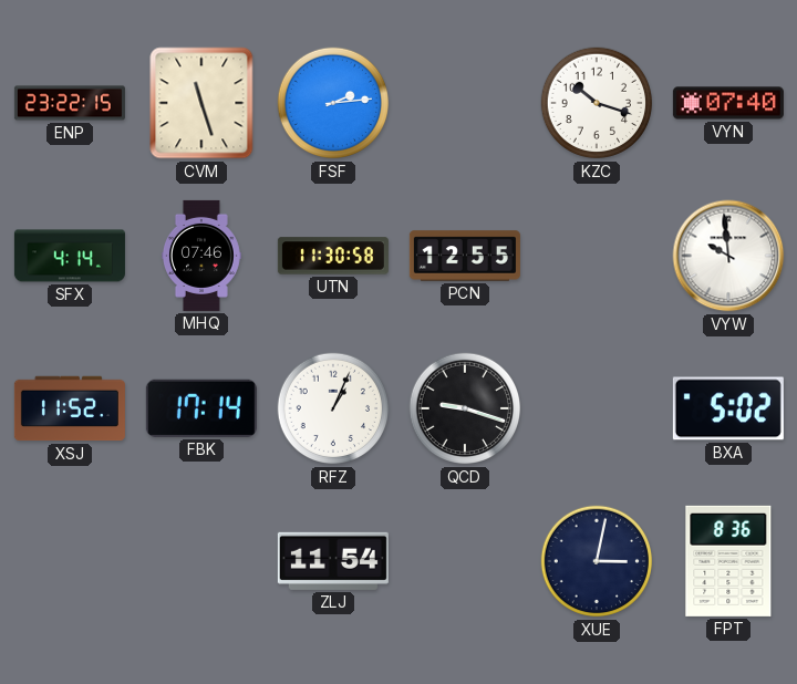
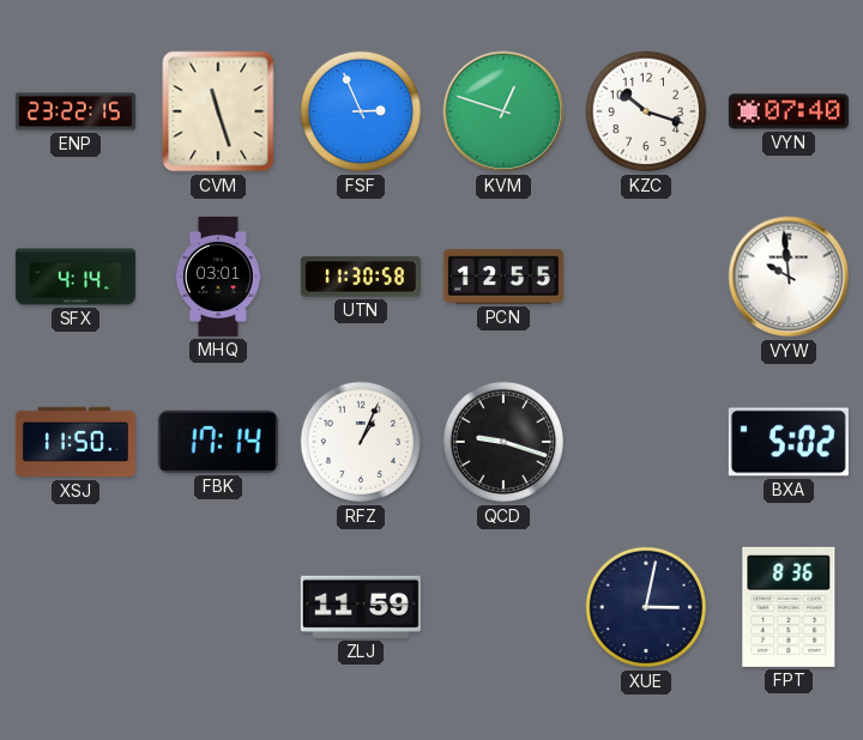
FSF: 2:14 -> 2:56 (361, 111)
KVM: none -> 12:48 (503, 111)
MHQ: 07:46 -> 03:01 (218, 277)
XSJ: 11:52 -> 11:50 (76, 442)
ZLJ: 11:54 -> 11:59 (361, 607)
